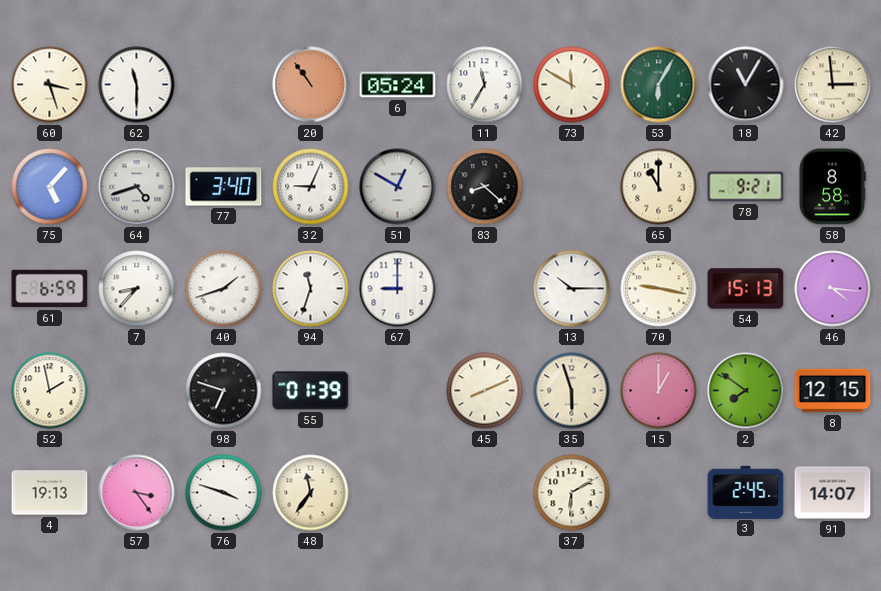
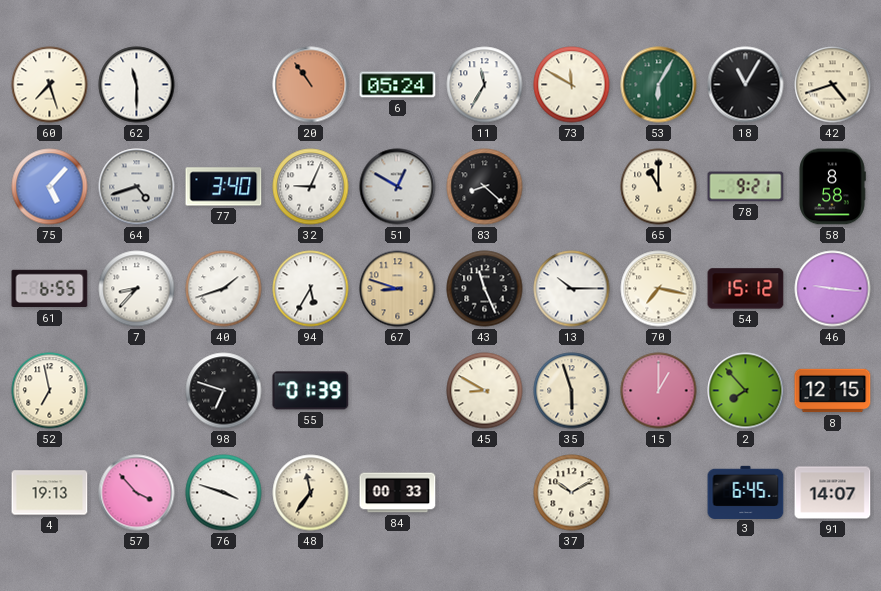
60: 3:27 -> 7:27 (50, 85)
42: 2:59 -> 4:42 (833, 85)
61: 6:59 -> 6:55 (50, 289)
94: 11:33 -> 5:35 (311, 289)
67: 9:00 -> 8:48 (398, 289)
67 dial: white -> champagne (398, 289)
43: none -> 11:26 (485, 289)
70: 9:17 -> 7:17 (659, 289)
54: 15:13 -> 15:12 (746, 289)
46: 4:16 -> 9:16 (833, 289)
52: 1:58 -> 6:58 (50, 391)
45: 8:11 -> 8:50 (485, 391)
2: 7:51 -> 7:53 (746, 391)
57: 3:24 -> 3:53 (137, 493)
84: none -> 00:33 (398, 493)
37: 6:10 -> 10:10 (572, 493)
3: 2:45 -> 6:45 (746, 492)
